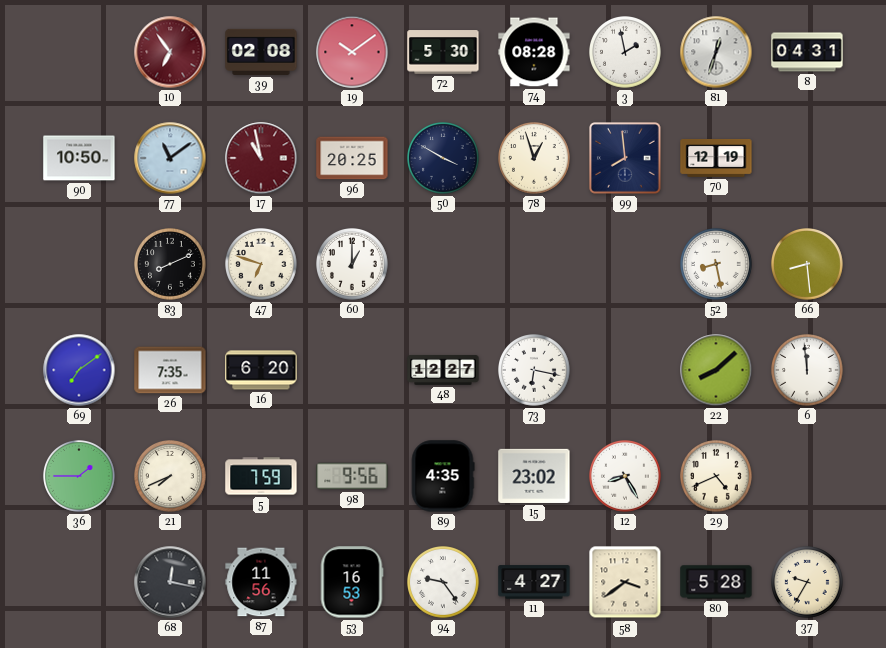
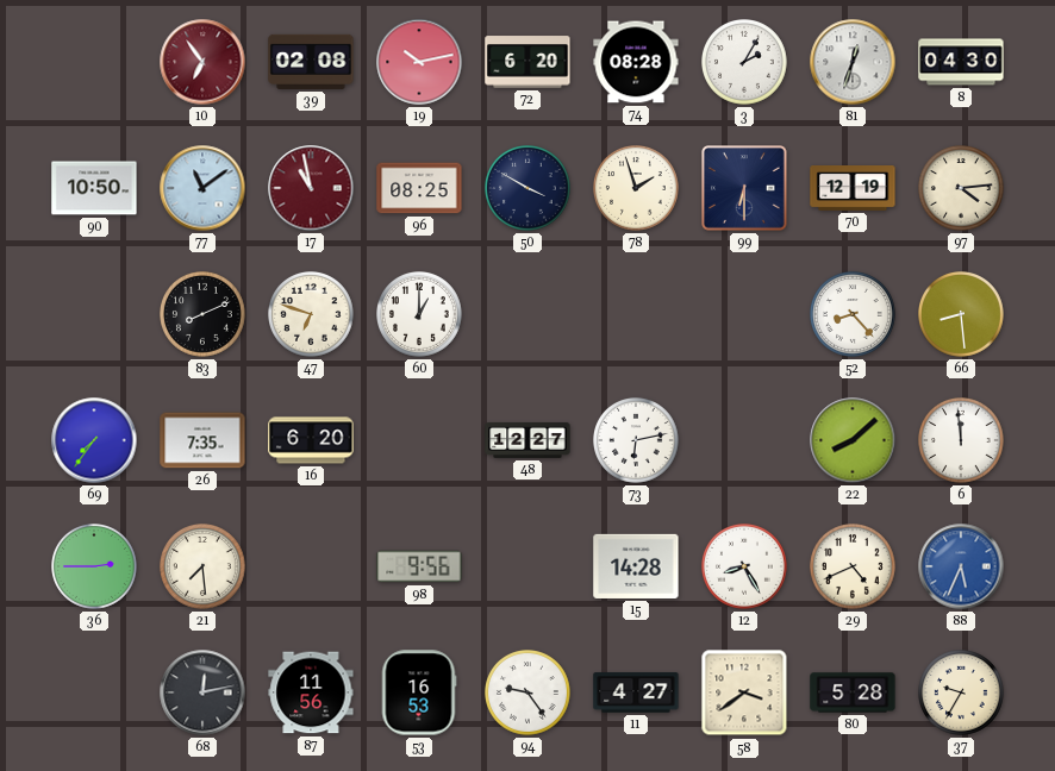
19: 10:09 -> 10:13 (419, 62)
72: 5:30 -> 6:20 (527, 62)
3: 1:58 -> 2:05 (745, 63)
8: 04:31 -> 04:30 (961, 62)
96: 20:25 -> 08:25 (419, 188)
78: 12:57 -> 1:57 (637, 189)
99: 7:59 -> 6:30 (745, 189)
97: none -> 4:14 (962, 189)
52: 8:28 -> 8:23 (854, 315)
69: 7:09 -> 7:36 (94, 440)
73: 6:17 -> 6:13 (637, 441)
36: 1:45 -> 2:45 (95, 568)
21: 7:41 -> 7:29 (204, 568)
5: 7:59 -> none (261, 476)
89: 4:35 -> none (443, 476)
15: 23:02 -> 14:28 (636, 566)
88: none -> 5:34 (961, 566)
68: 12:17 -> 12:13 (202, 692)
